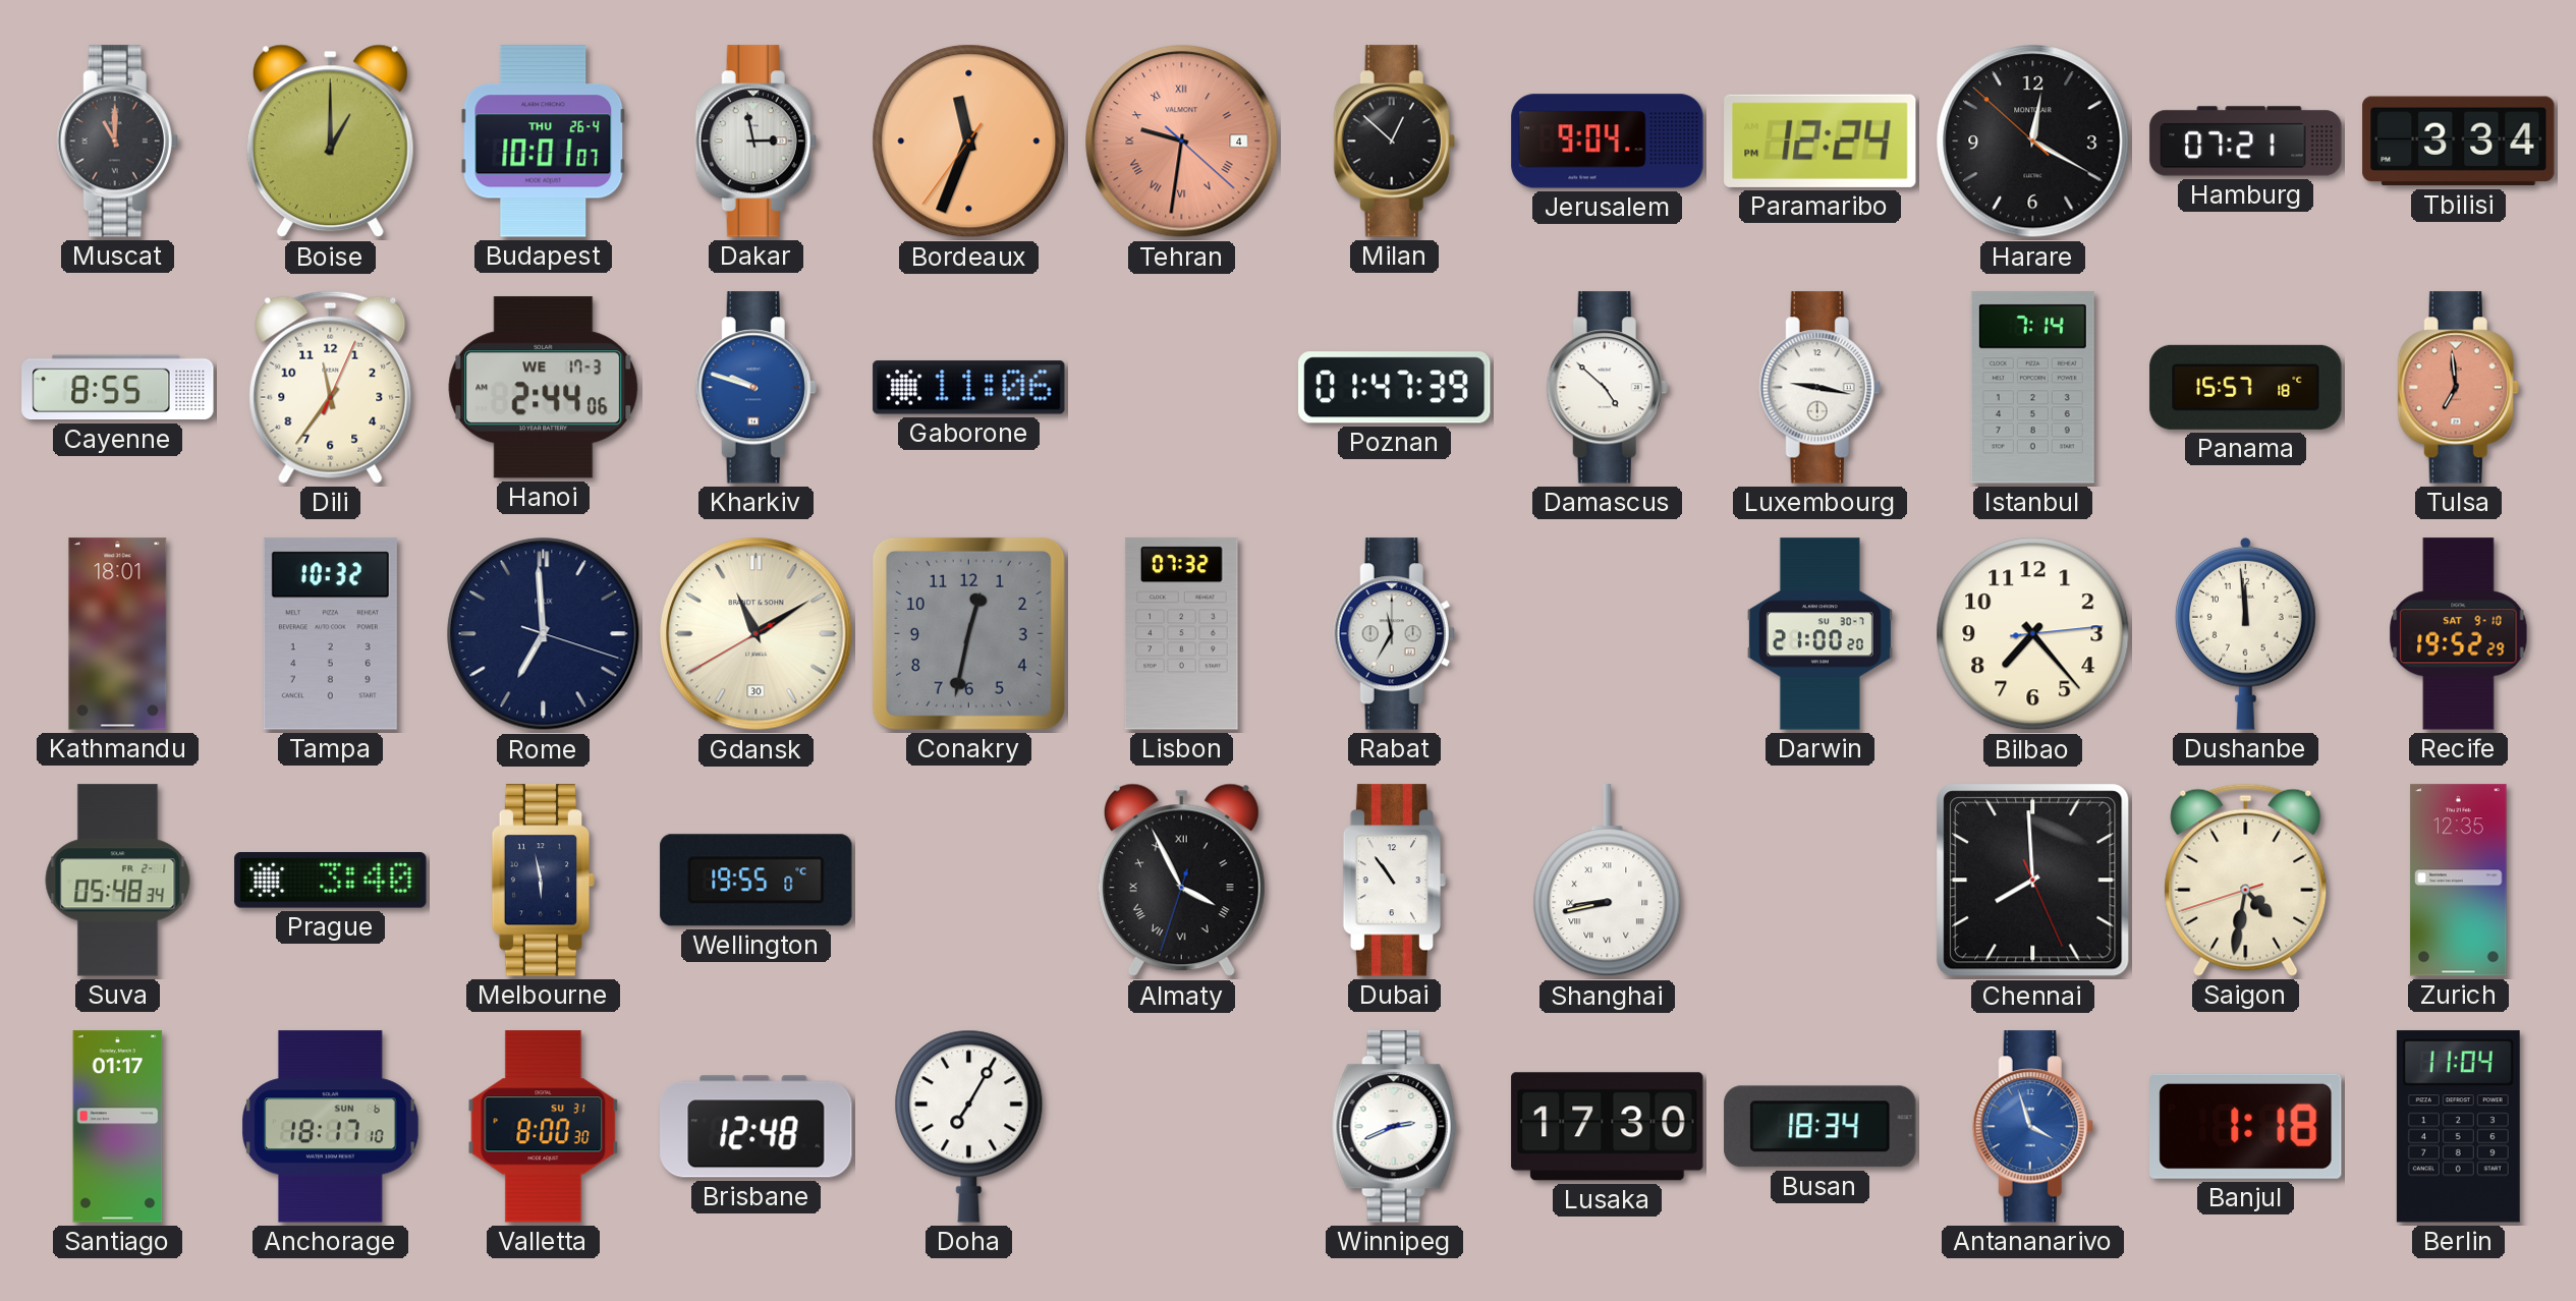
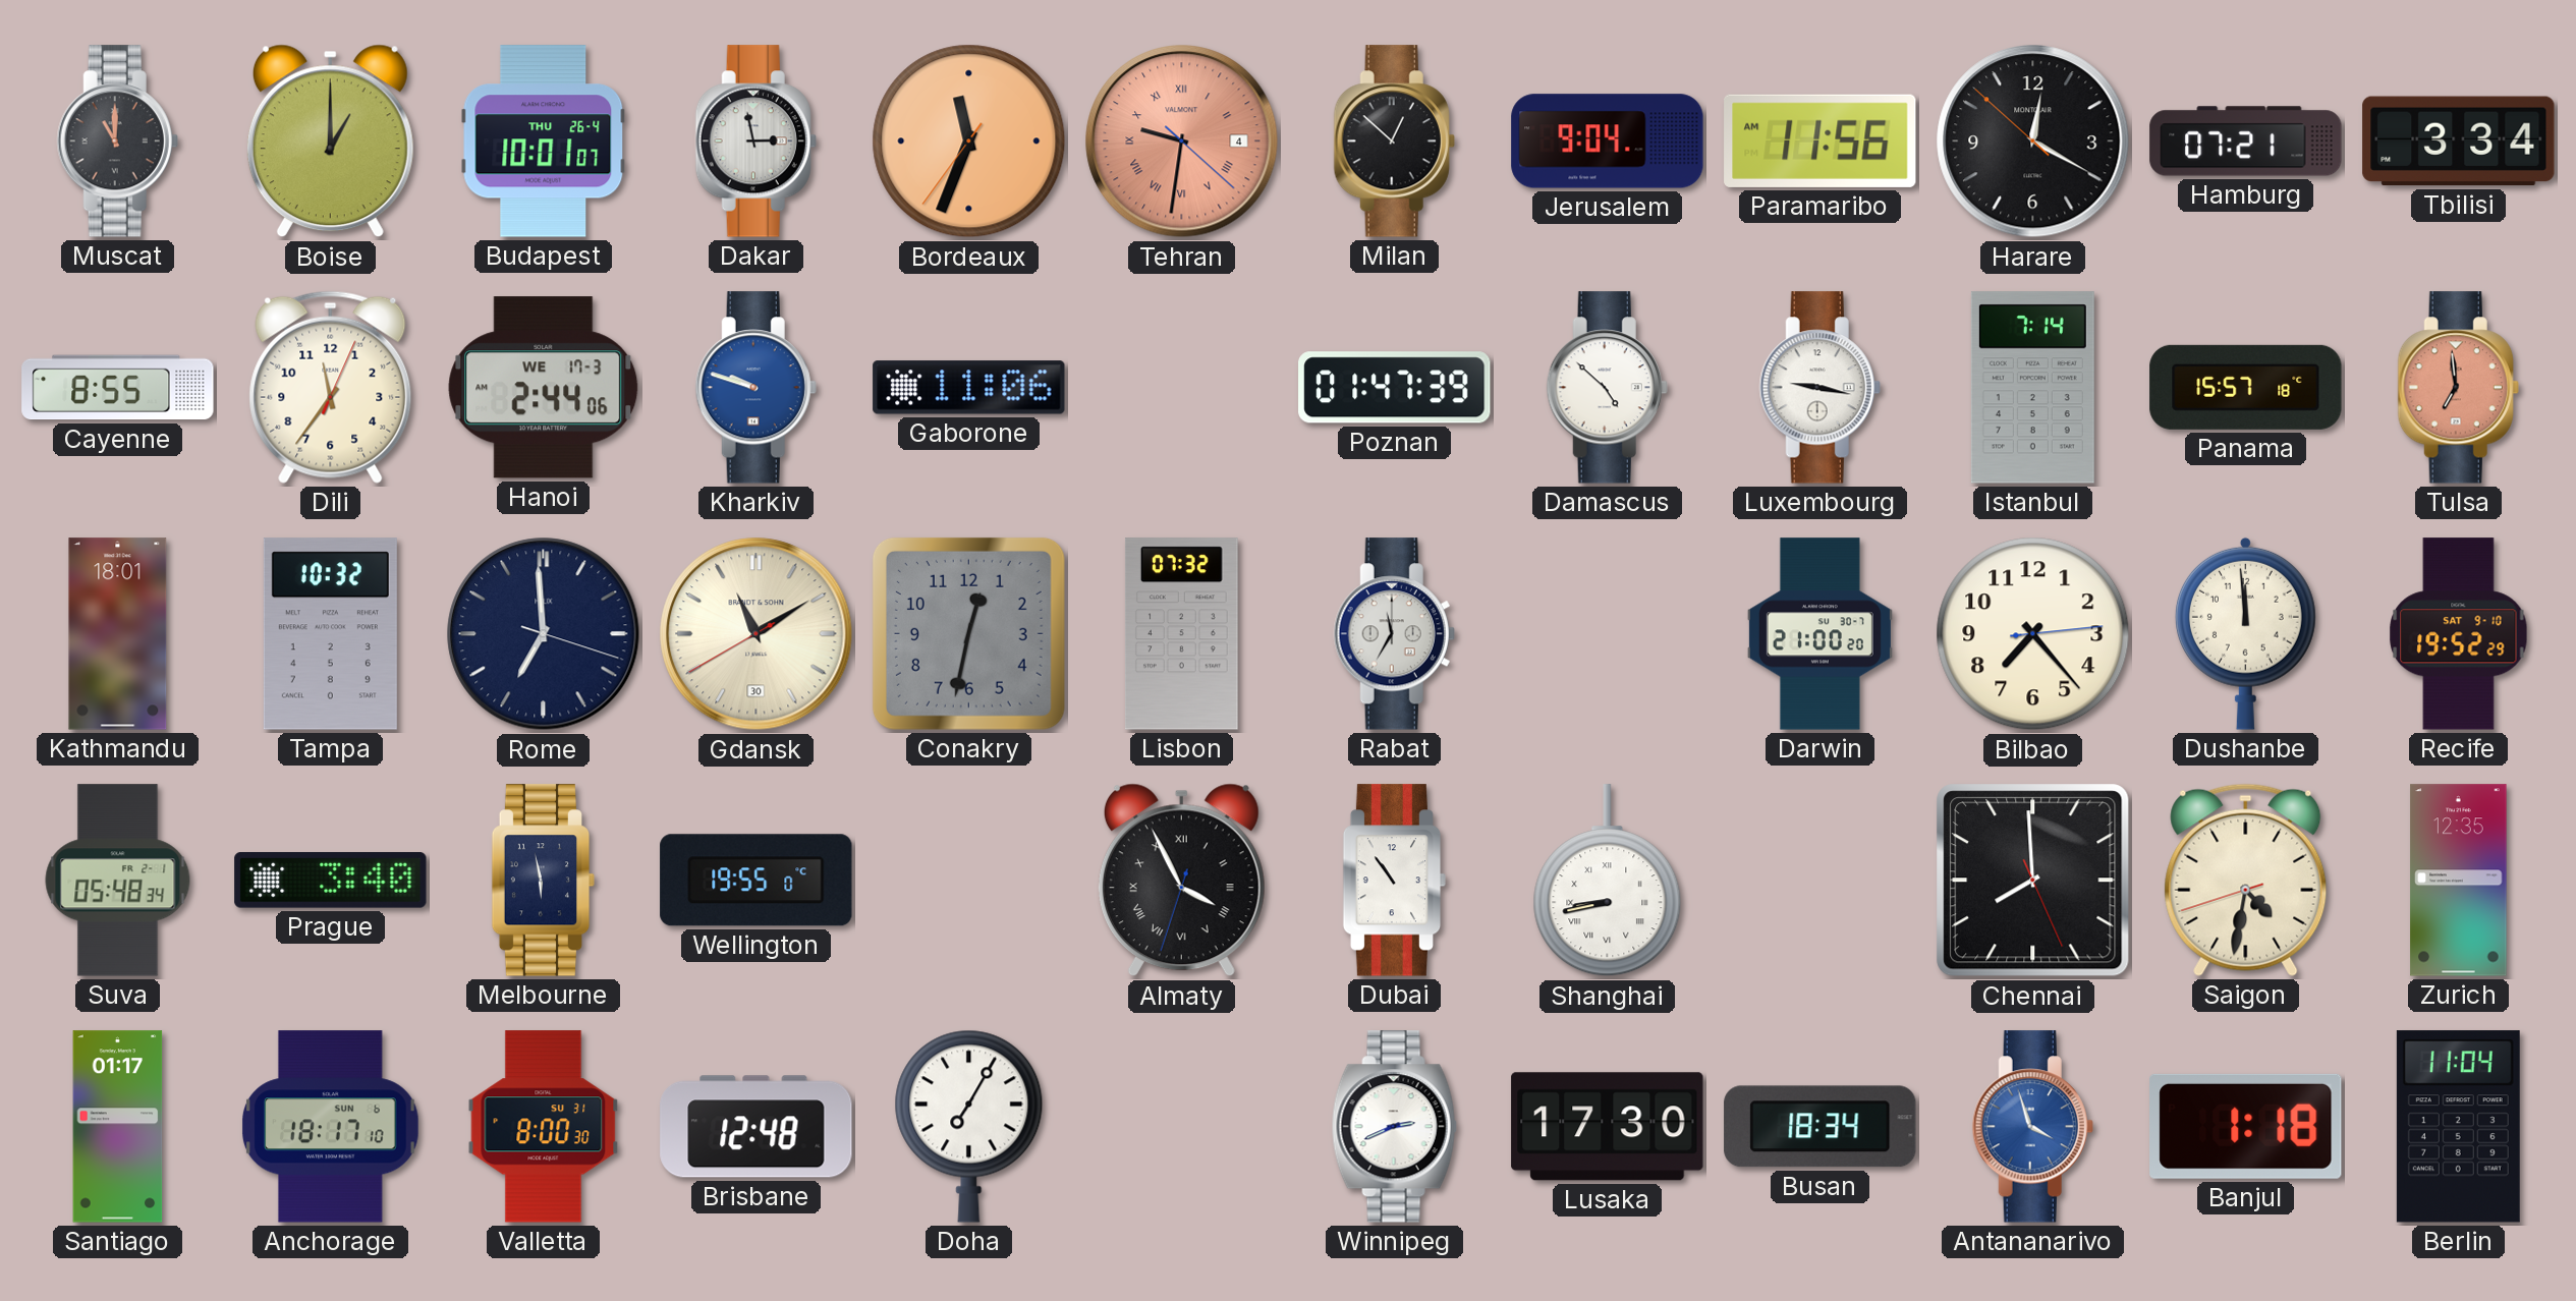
Paramaribo: 12:24 -> 11:56 (1821, 140)
